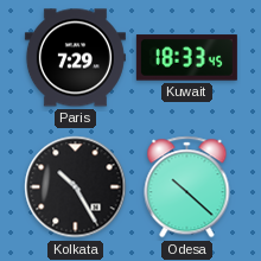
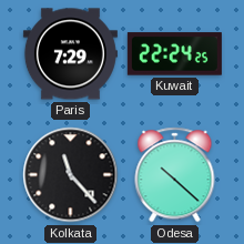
Kuwait: 18:33 -> 22:24 (174, 54)
Kolkata: 10:25 -> 11:23 (71, 175)
